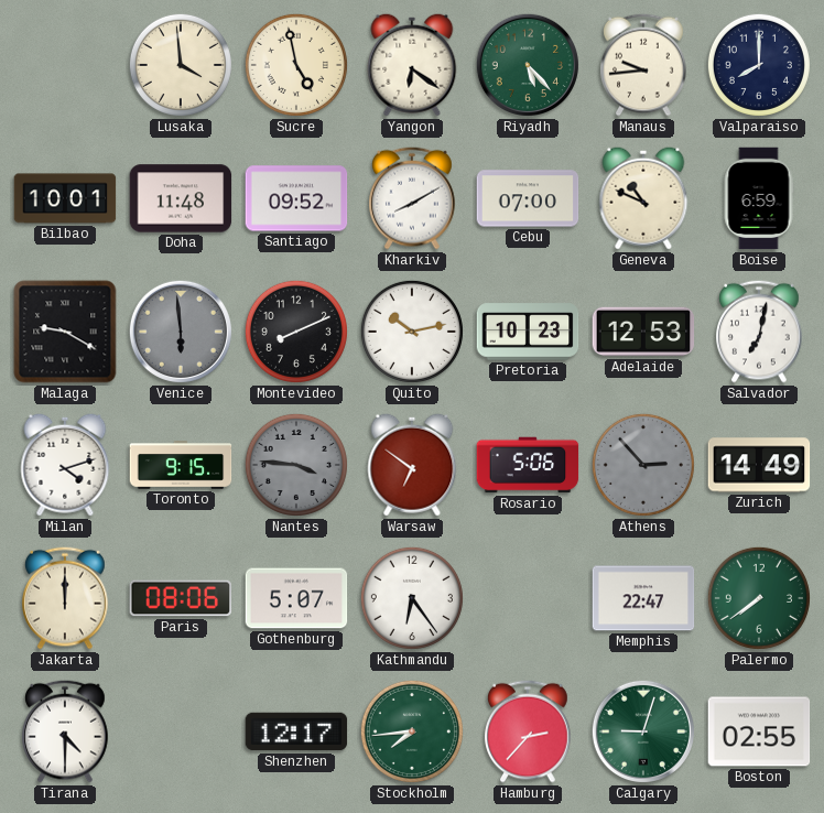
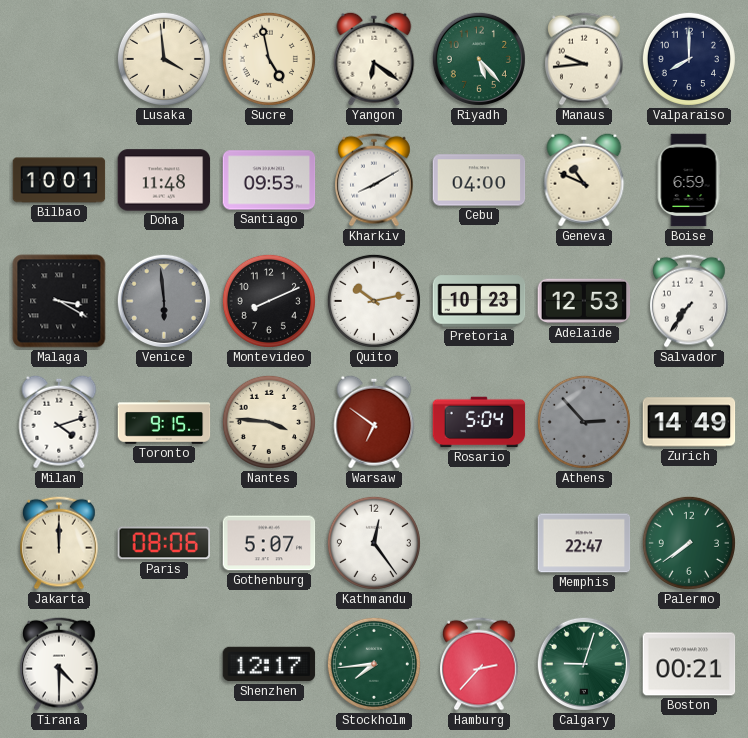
Santiago: 09:52 -> 09:53 (269, 180)
Cebu: 07:00 -> 04:00 (479, 180)
Malaga: 9:20 -> 3:20 (59, 301)
Salvador: 7:02 -> 7:36 (690, 301)
Nantes dial: grey -> cream (269, 422)
Rosario: 5:06 -> 5:04 (479, 422)
Kathmandu: 6:24 -> 12:24 (374, 543)
Boston: 02:55 -> 00:21 (689, 664)
